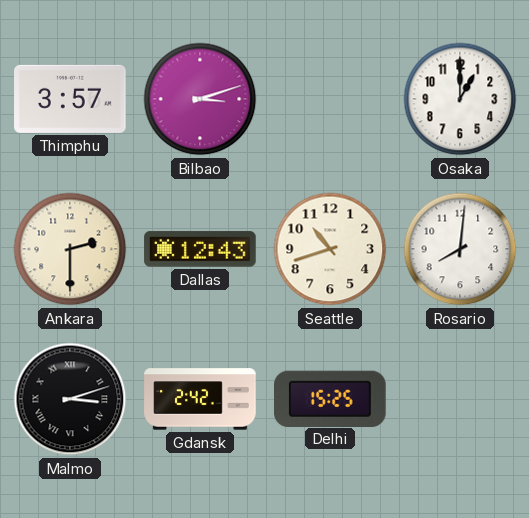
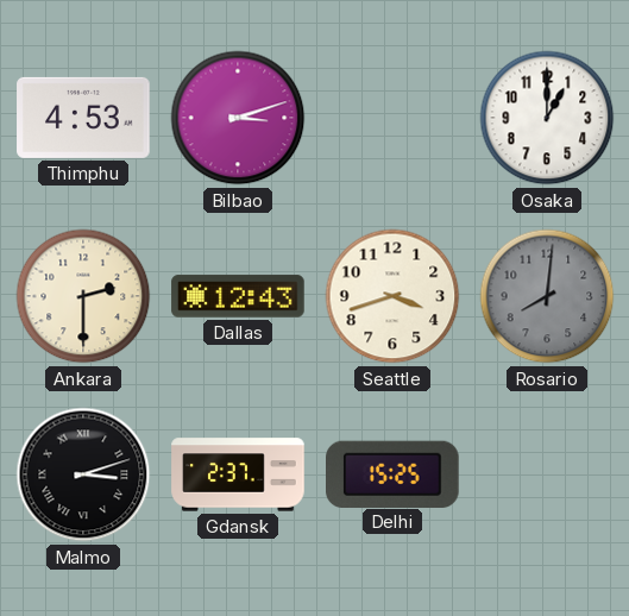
Thimphu: 3:57 -> 4:53 (83, 118)
Seattle: 10:42 -> 3:42 (392, 296)
Rosario dial: white -> grey (547, 296)
Gdansk: 2:42 -> 2:37 (238, 474)
